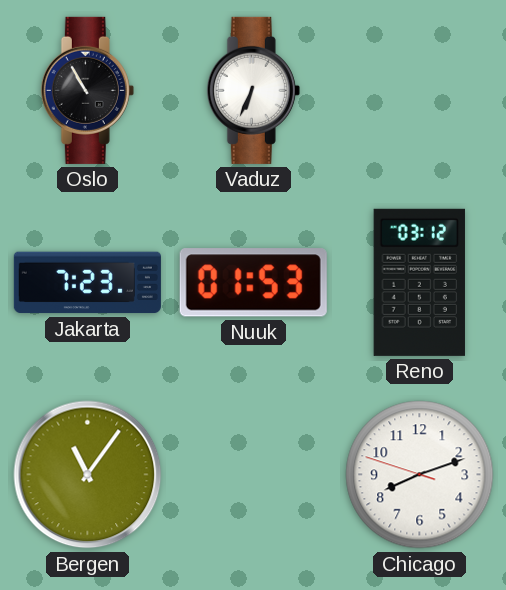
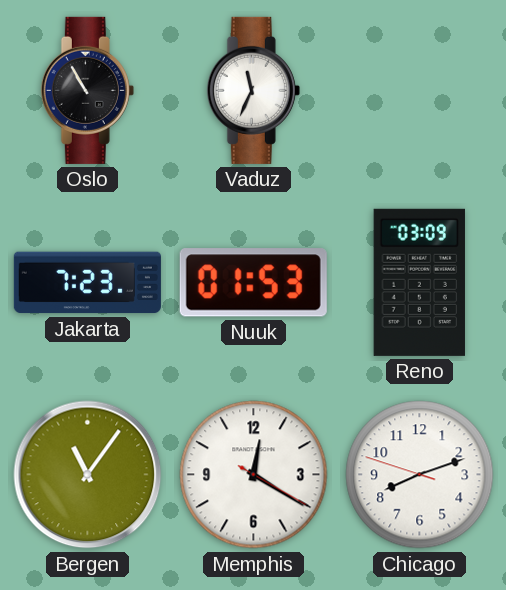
Vaduz: 6:34 -> 11:34 (253, 90)
Reno: 03:12 -> 03:09 (419, 282)
Memphis: none -> 12:20 (254, 475)
